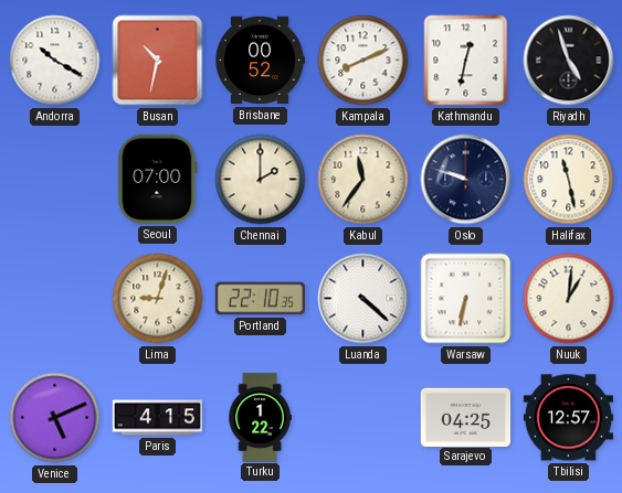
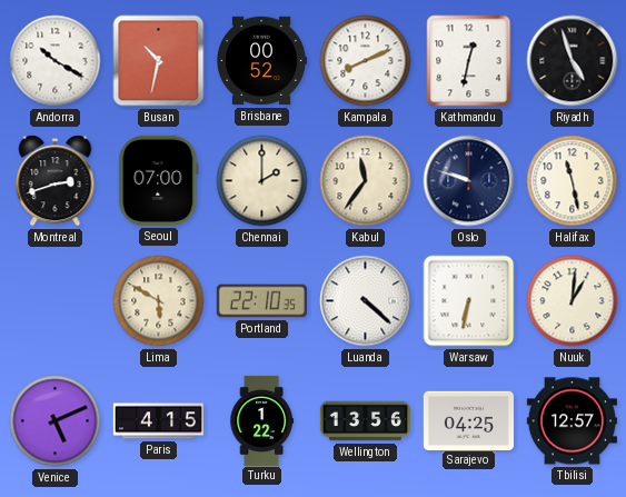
Montreal: none -> 2:42 (56, 181)
Lima: 9:03 -> 5:50 (159, 301)
Wellington: none -> 13:56 (365, 421)
